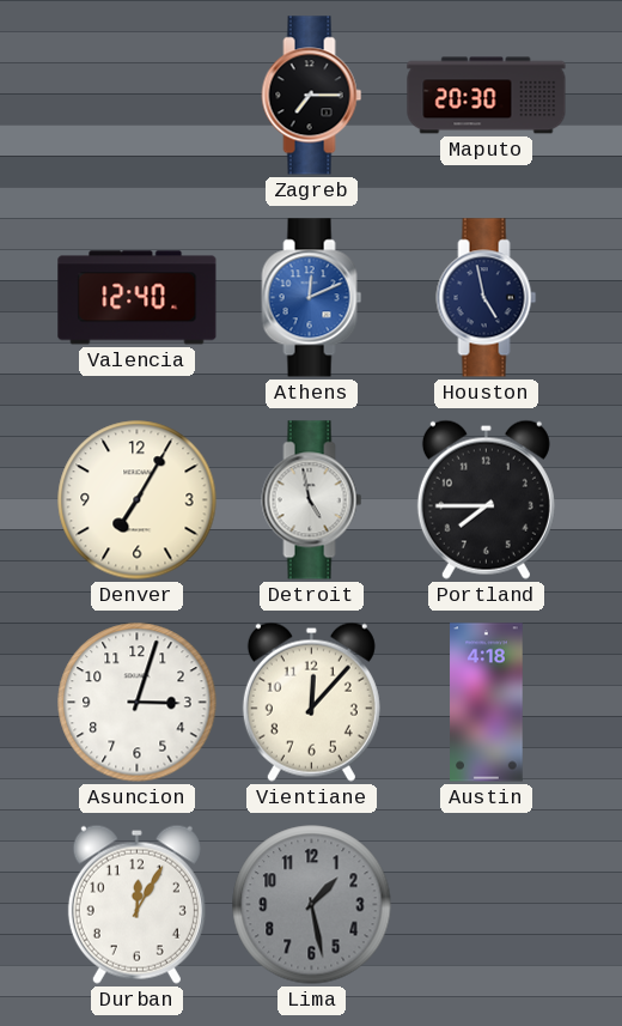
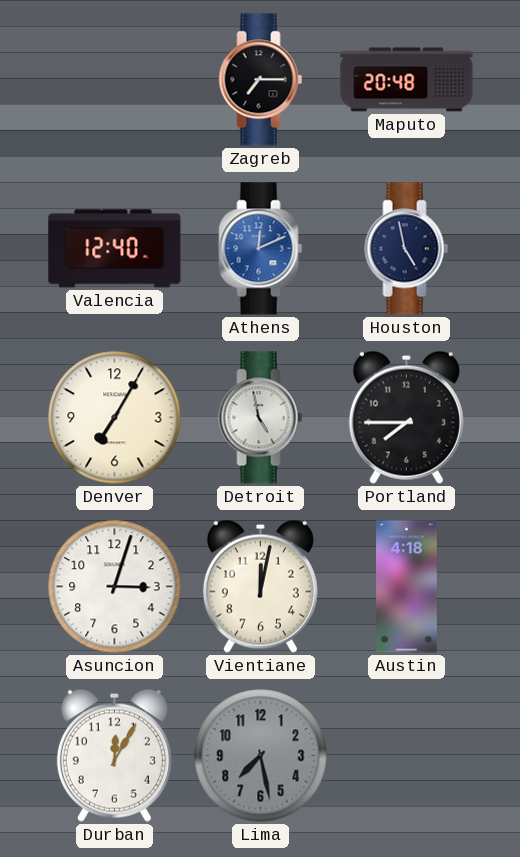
Maputo: 20:30 -> 20:48 (407, 80)
Vientiane: 12:07 -> 12:02 (260, 586)
Lima: 1:28 -> 7:28 (261, 756)
